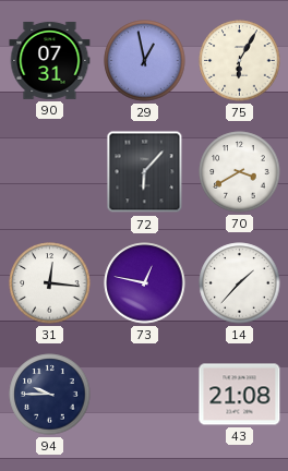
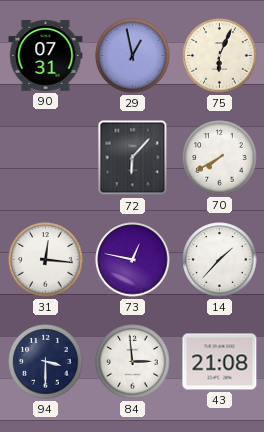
75: 6:05 -> 6:04 (220, 56)
70: 3:40 -> 7:40 (220, 158)
94: 9:45 -> 3:30 (46, 362)
84: none -> 2:59 (133, 362)
